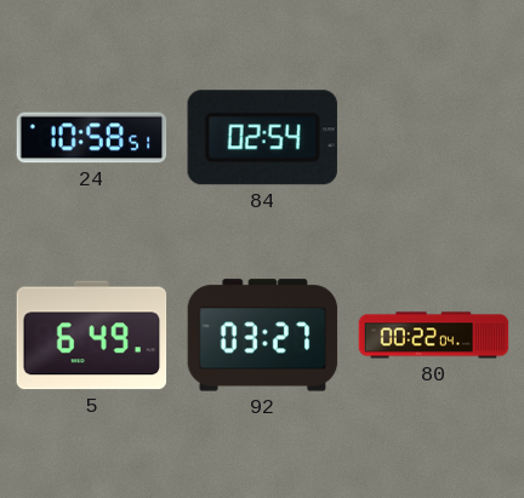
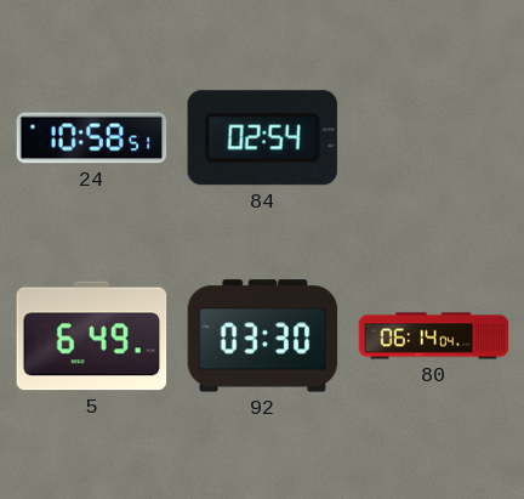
92: 03:27 -> 03:30 (263, 336)
80: 00:22 -> 06:14 (434, 336)
